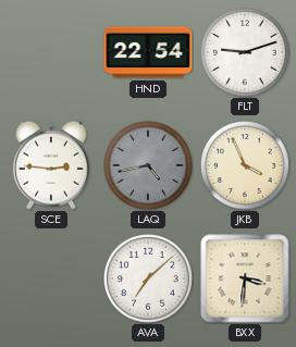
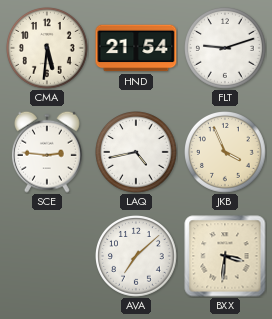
CMA: none -> 5:31 (48, 49)
HND: 22:54 -> 21:54 (136, 48)
LAQ dial: grey -> white (137, 153)
